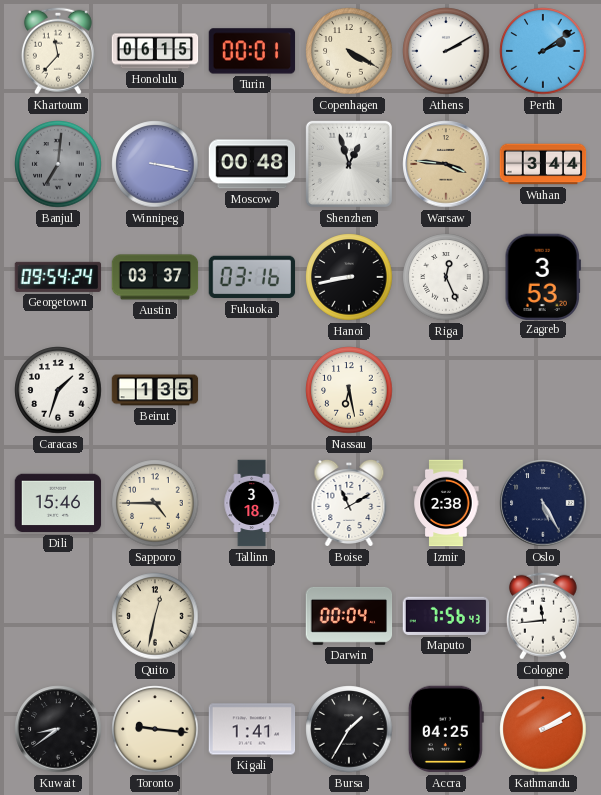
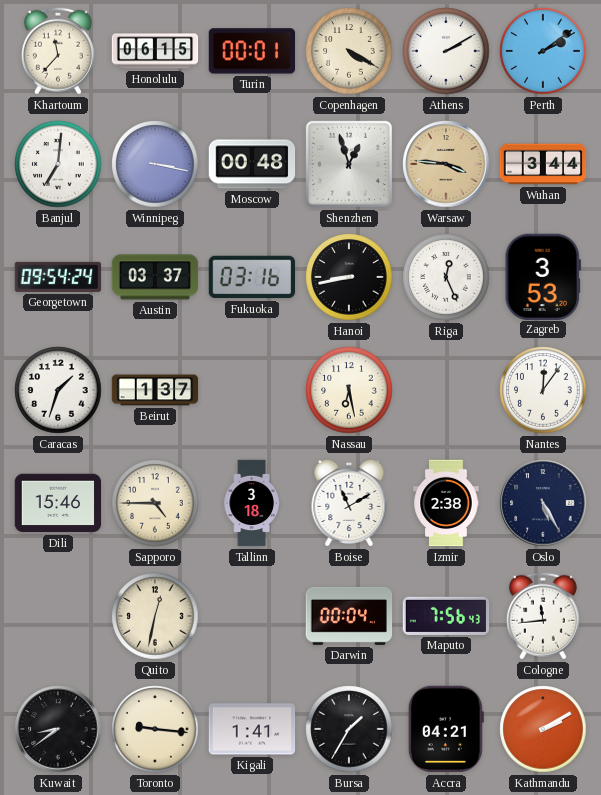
Banjul dial: grey -> white (58, 164)
Beirut: 1:35 -> 1:37 (155, 390)
Nantes: none -> 12:06 (543, 390)
Accra: 04:25 -> 04:21 (446, 729)
